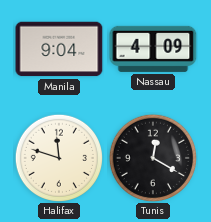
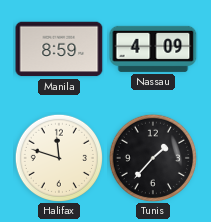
Manila: 9:04 -> 8:59 (59, 49)
Tunis: 12:20 -> 1:37 (153, 158)
